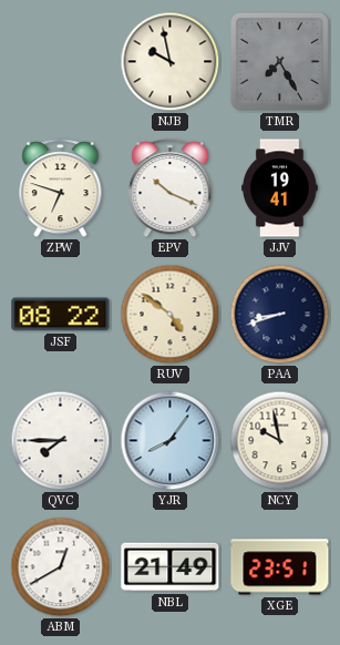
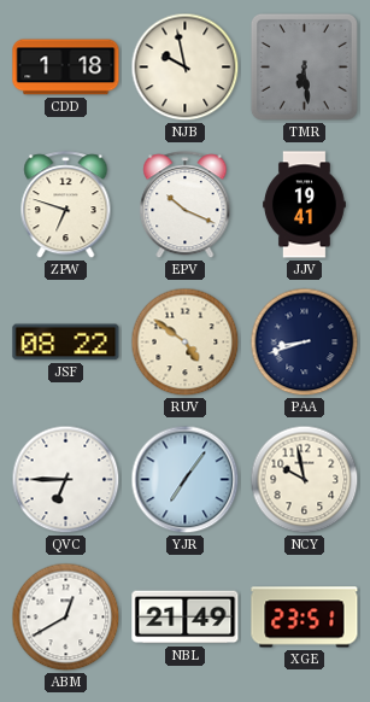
CDD: none -> 1:18 (66, 68)
TMR: 7:25 -> 6:29 (304, 66)
QVC: 7:45 -> 6:45 (66, 480)
YJR: 8:06 -> 7:06 (186, 480)
